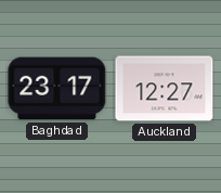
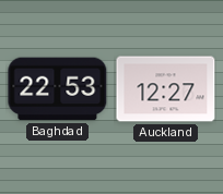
Baghdad: 23:17 -> 22:53 (58, 89)
